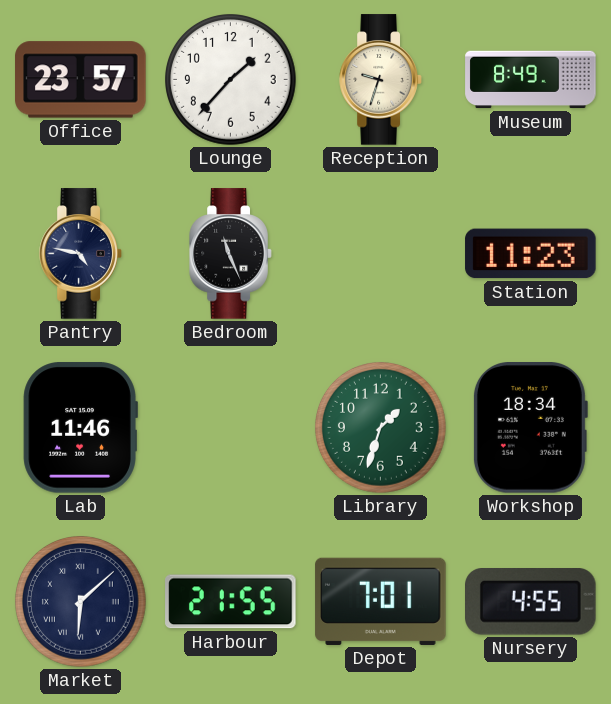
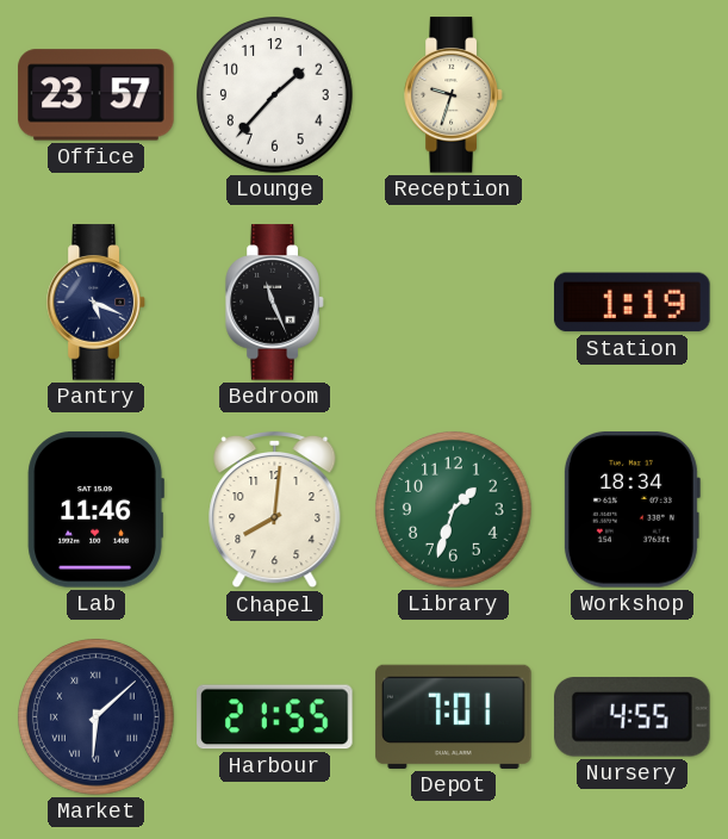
Museum: 8:49 -> none (531, 80)
Pantry: 4:47 -> 5:19 (97, 303)
Station: 11:23 -> 1:19 (633, 303)
Chapel: none -> 8:01 (275, 510)
